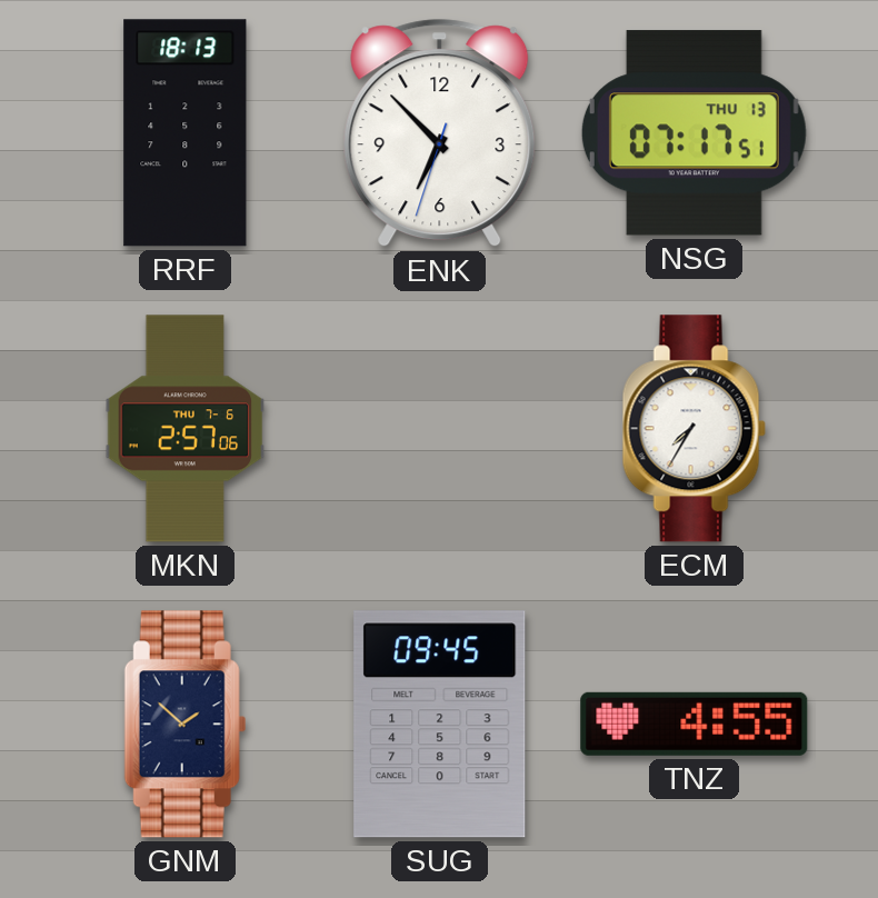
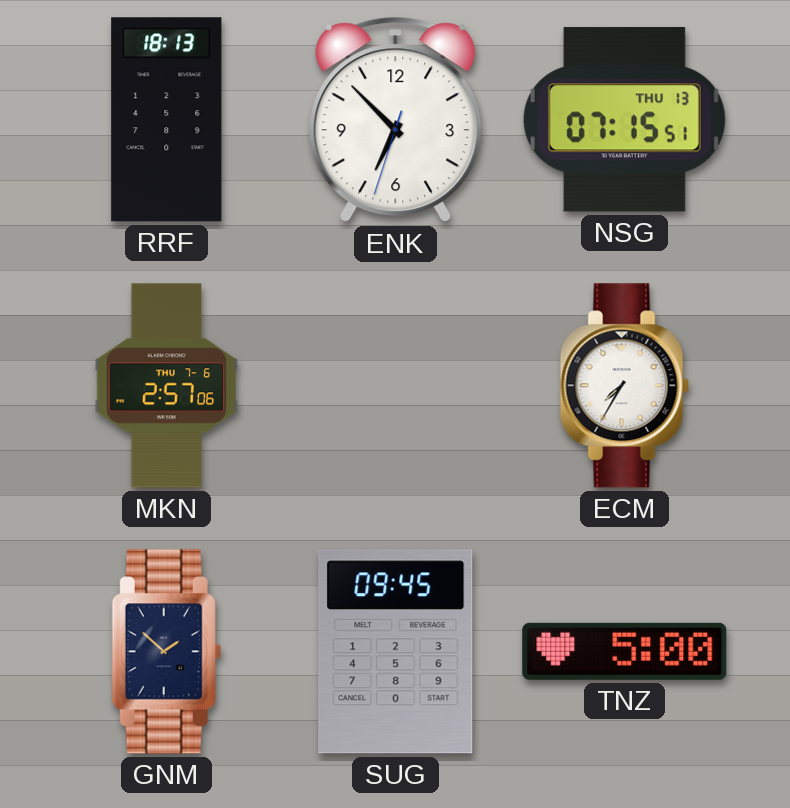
NSG: 07:17 -> 07:15 (624, 120)
TNZ: 4:55 -> 5:00 (625, 651)
